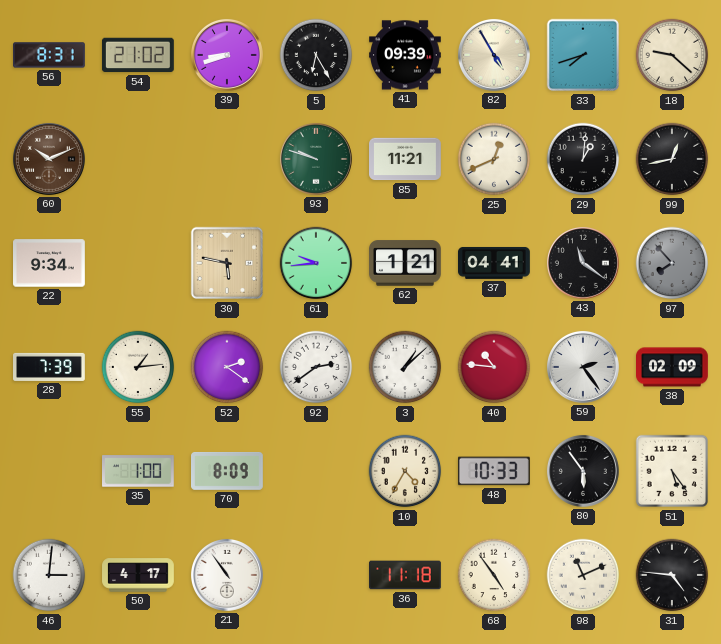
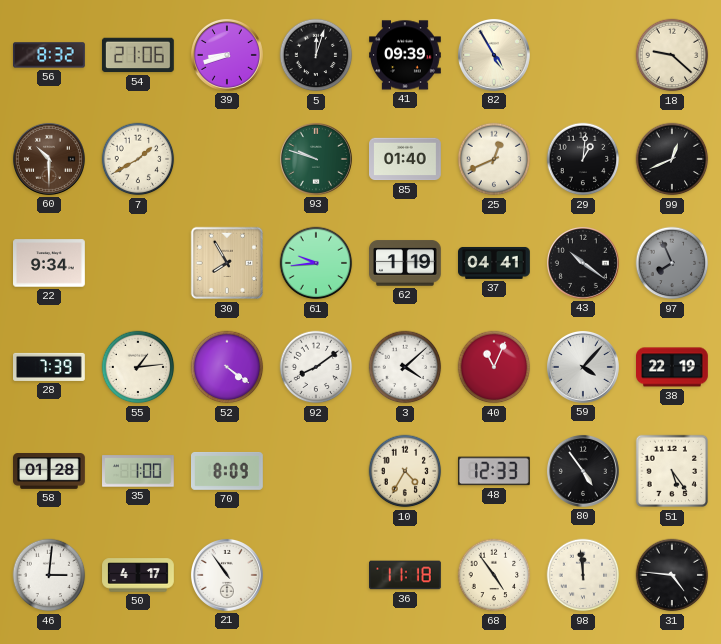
56: 8:31 -> 8:32 (50, 55)
54: 21:02 -> 21:06 (138, 55)
5: 6:25 -> 12:03 (316, 55)
33: 7:42 -> none (583, 55)
60: 10:11 -> 10:30 (49, 159)
7: none -> 1:40 (138, 159)
85: 11:21 -> 01:40 (406, 159)
99: 12:43 -> 12:41 (672, 159)
30: 5:47 -> 7:55 (227, 263)
62: 1:21 -> 1:19 (406, 263)
43: 11:21 -> 10:21 (583, 263)
97: 7:53 -> 7:56 (672, 263)
52: 2:21 -> 4:21 (227, 367)
92: 2:39 -> 8:09 (316, 367)
3: 1:08 -> 4:08 (405, 367)
40: 10:46 -> 11:04 (494, 367)
59: 2:24 -> 4:07 (583, 367)
38: 02:09 -> 22:19 (673, 367)
58: none -> 01:28 (50, 472)
48: 10:33 -> 12:33 (494, 471)
80: 5:54 -> 4:54 (583, 471)
98: 11:11 -> 11:59 (583, 575)
